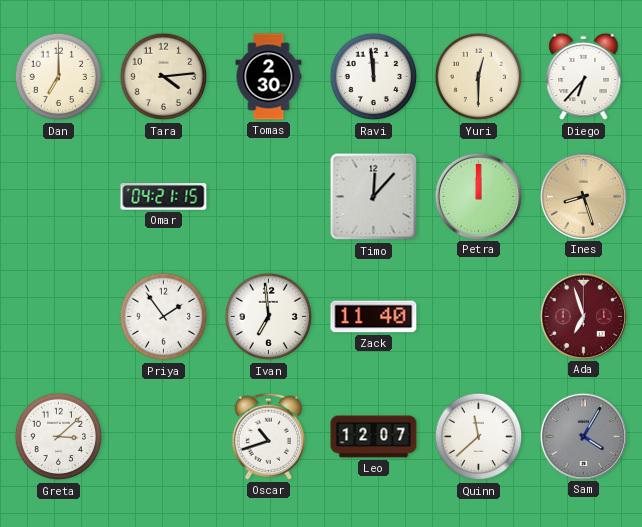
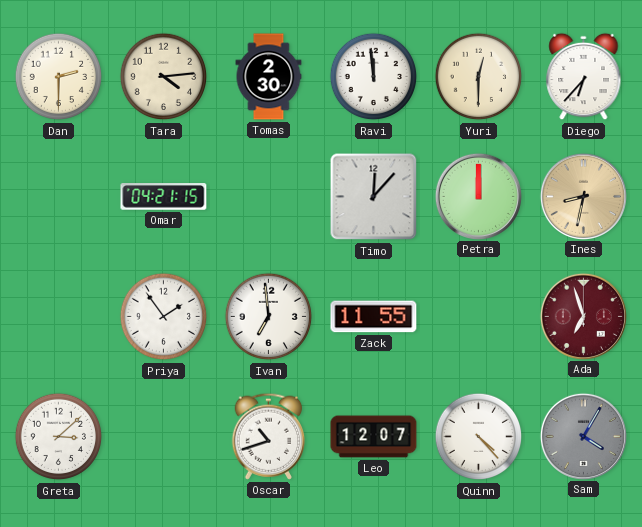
Dan: 7:00 -> 2:30 (59, 77)
Ines: 8:27 -> 8:32 (583, 196)
Zack: 11:40 -> 11:55 (374, 317)
Quinn: 11:38 -> 4:23 (479, 437)
